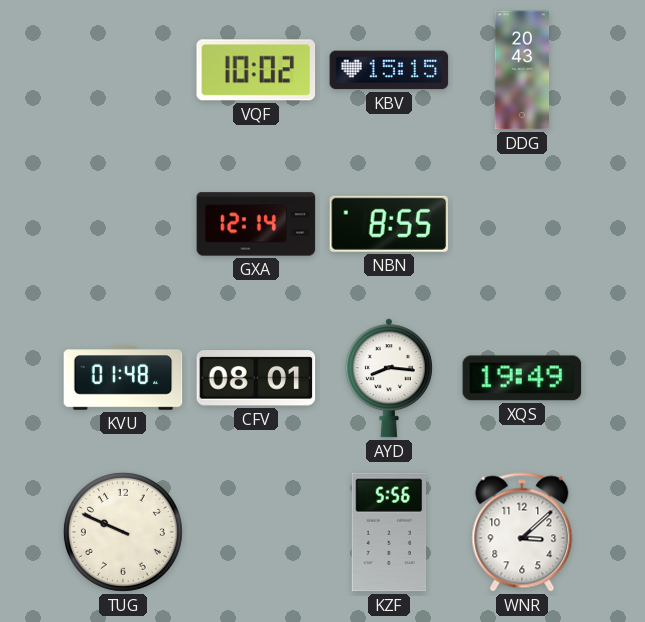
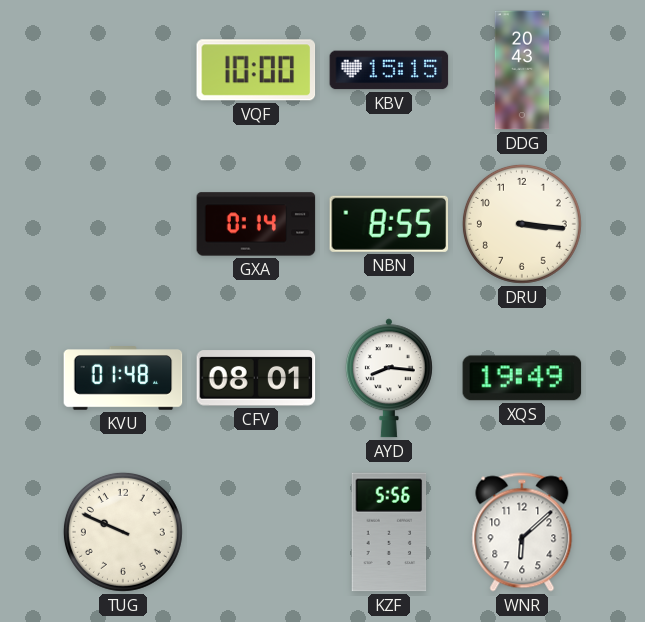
VQF: 10:02 -> 10:00 (256, 70)
GXA: 12:14 -> 0:14 (256, 224)
DRU: none -> 3:16 (522, 224)
WNR: 3:08 -> 6:08 (522, 532)
